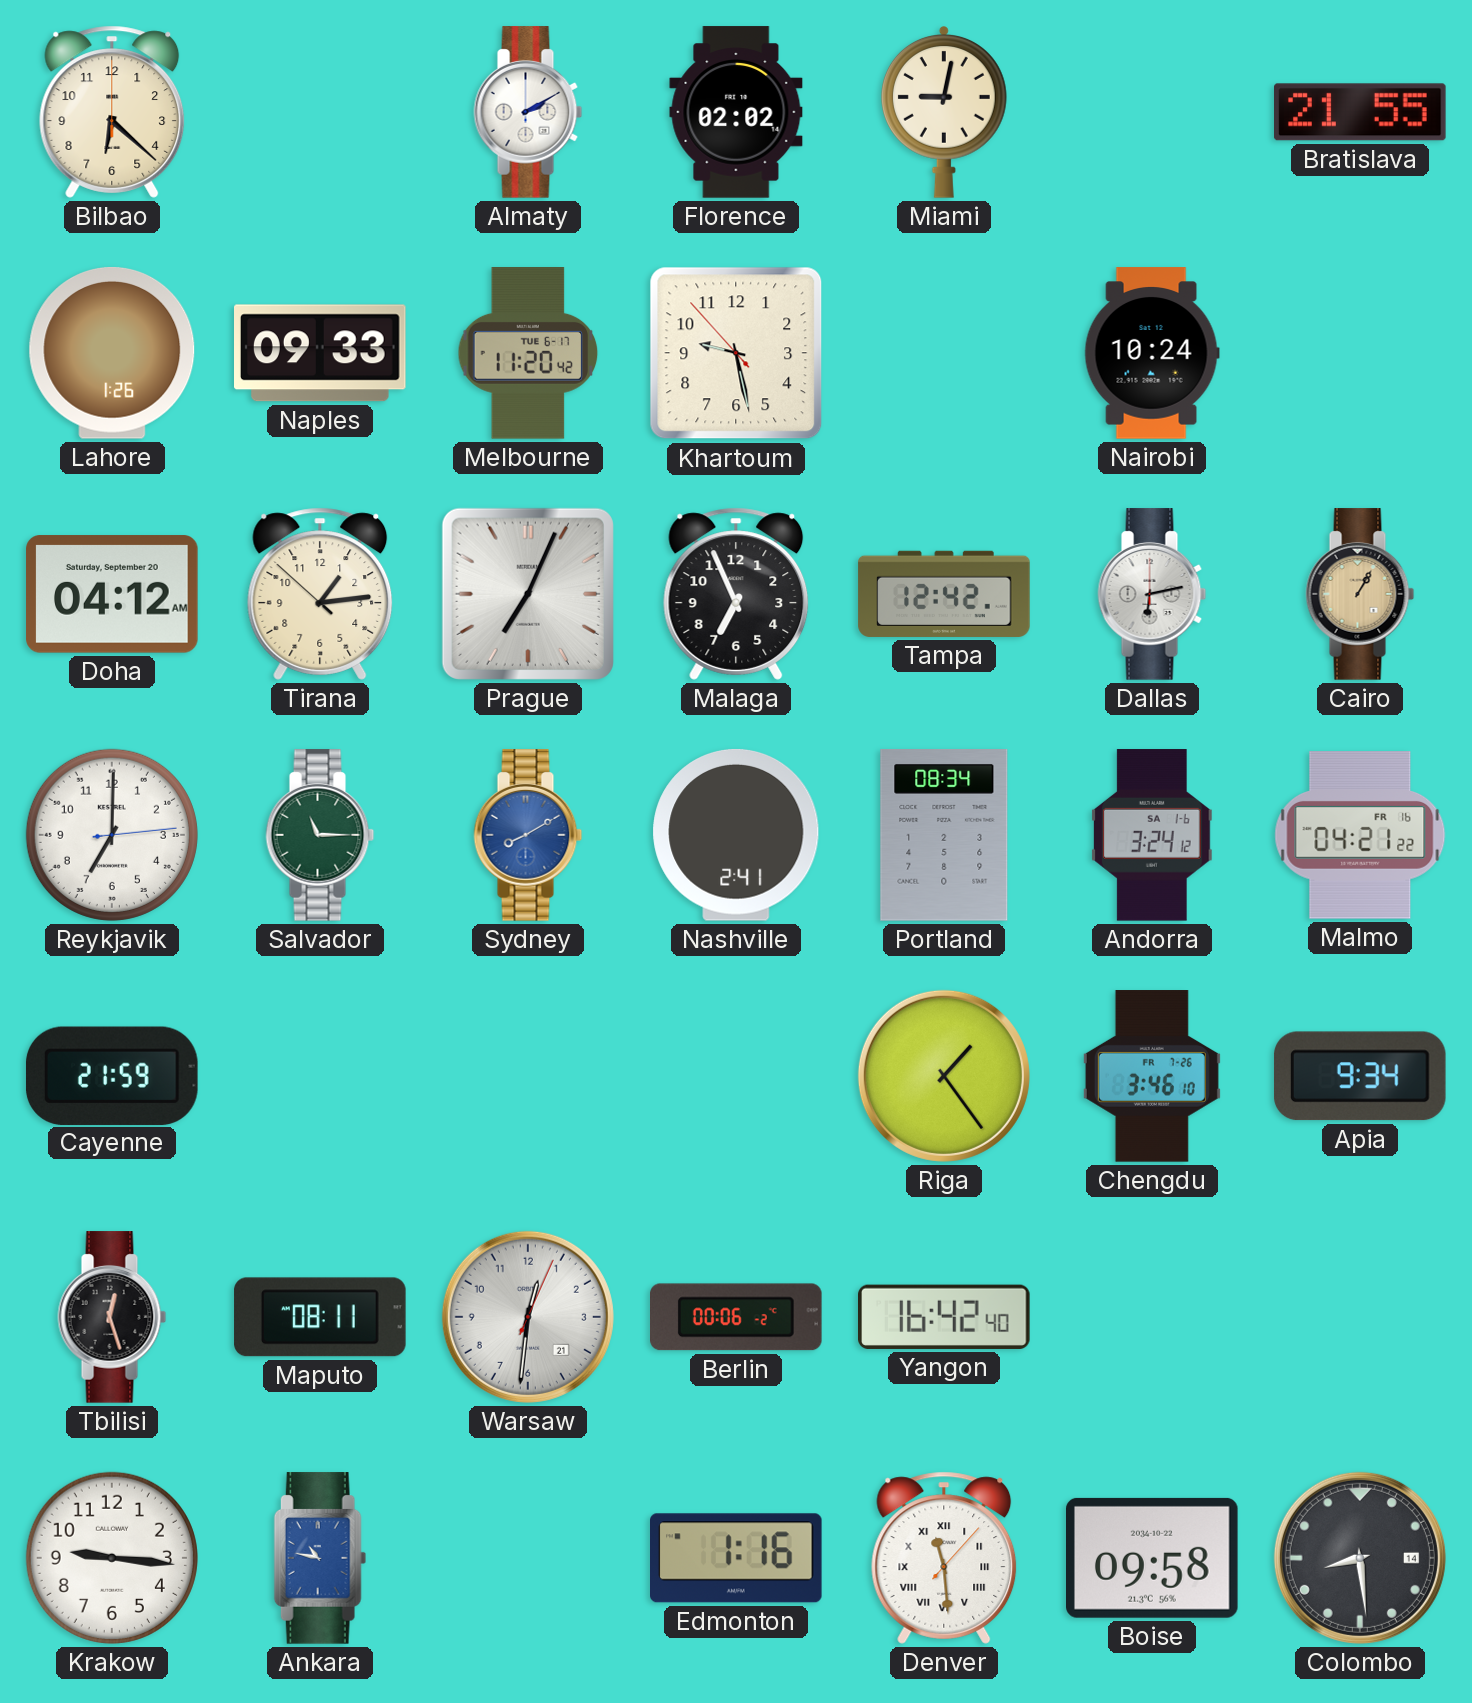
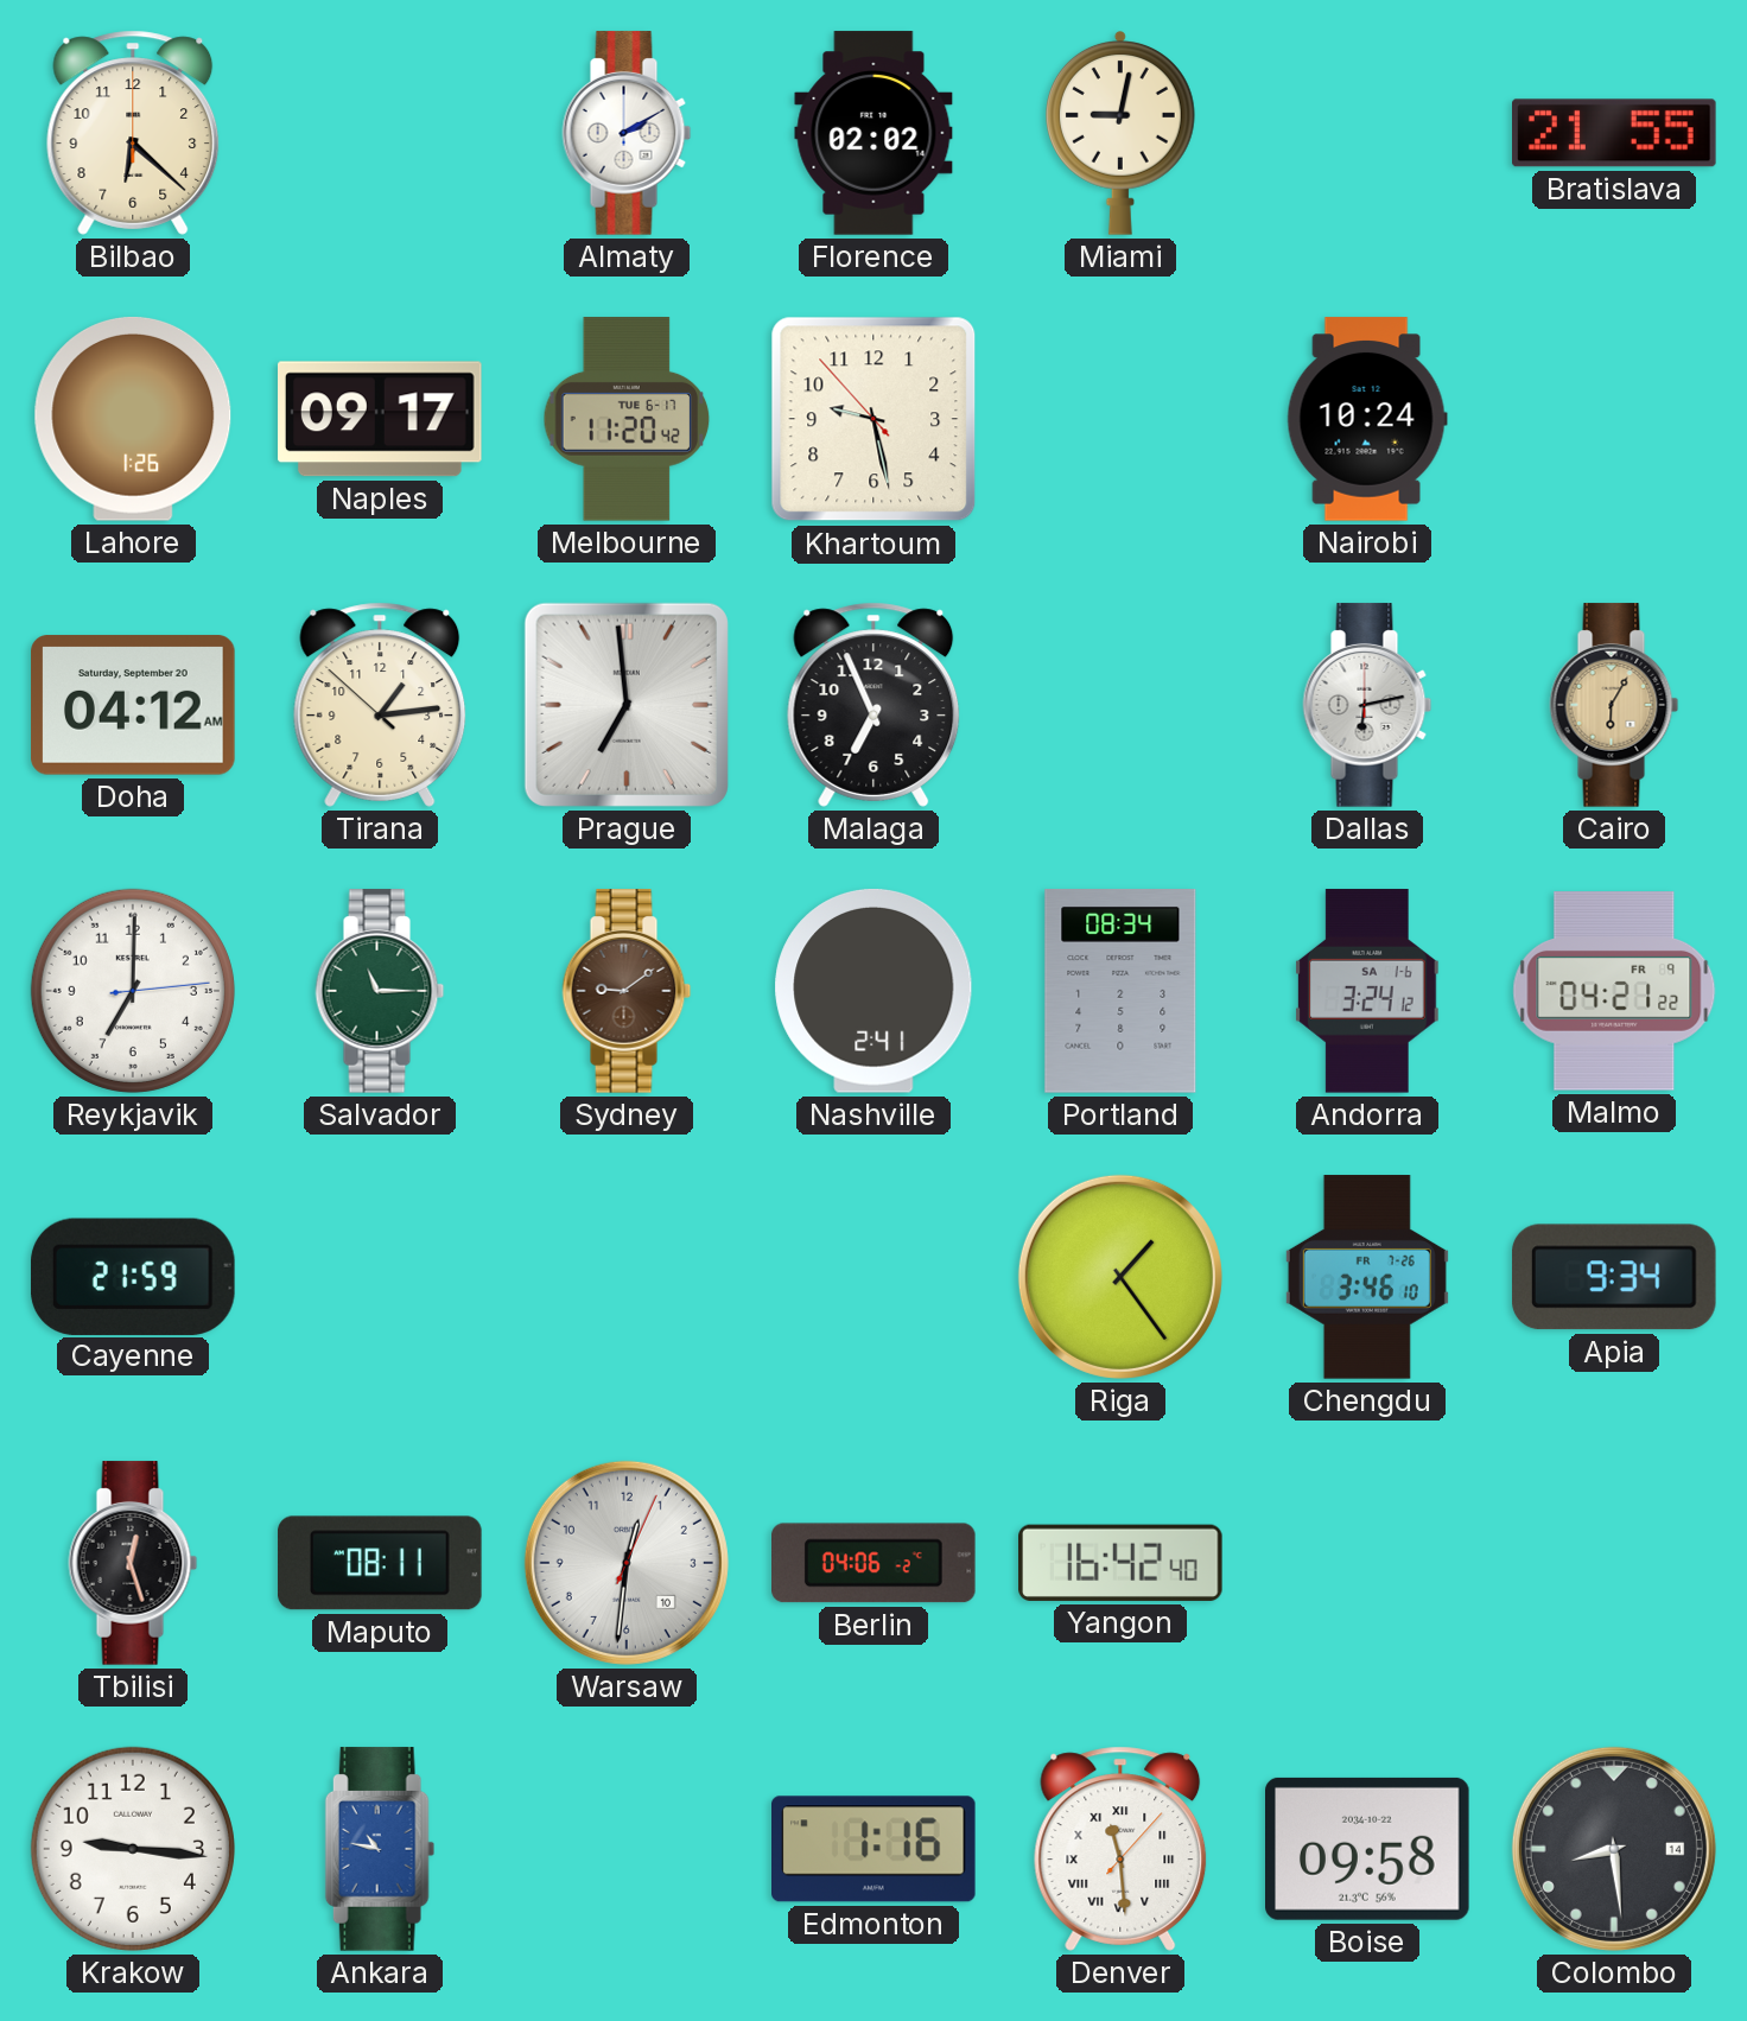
Naples: 09:33 -> 09:17 (381, 419)
Prague: 7:04 -> 6:59 (627, 705)
Tampa: 12:42 -> none (944, 594)
Cairo: 1:05 -> 6:05 (1614, 705)
Sydney: 8:10 -> 9:09 (627, 991)
Sydney dial: blue -> brown (627, 991)
Malmo date: FR 16 -> FR 9 (1614, 991)
Warsaw date: 21 -> 10 (627, 1563)
Berlin: 00:06 -> 04:06 (875, 1563)
